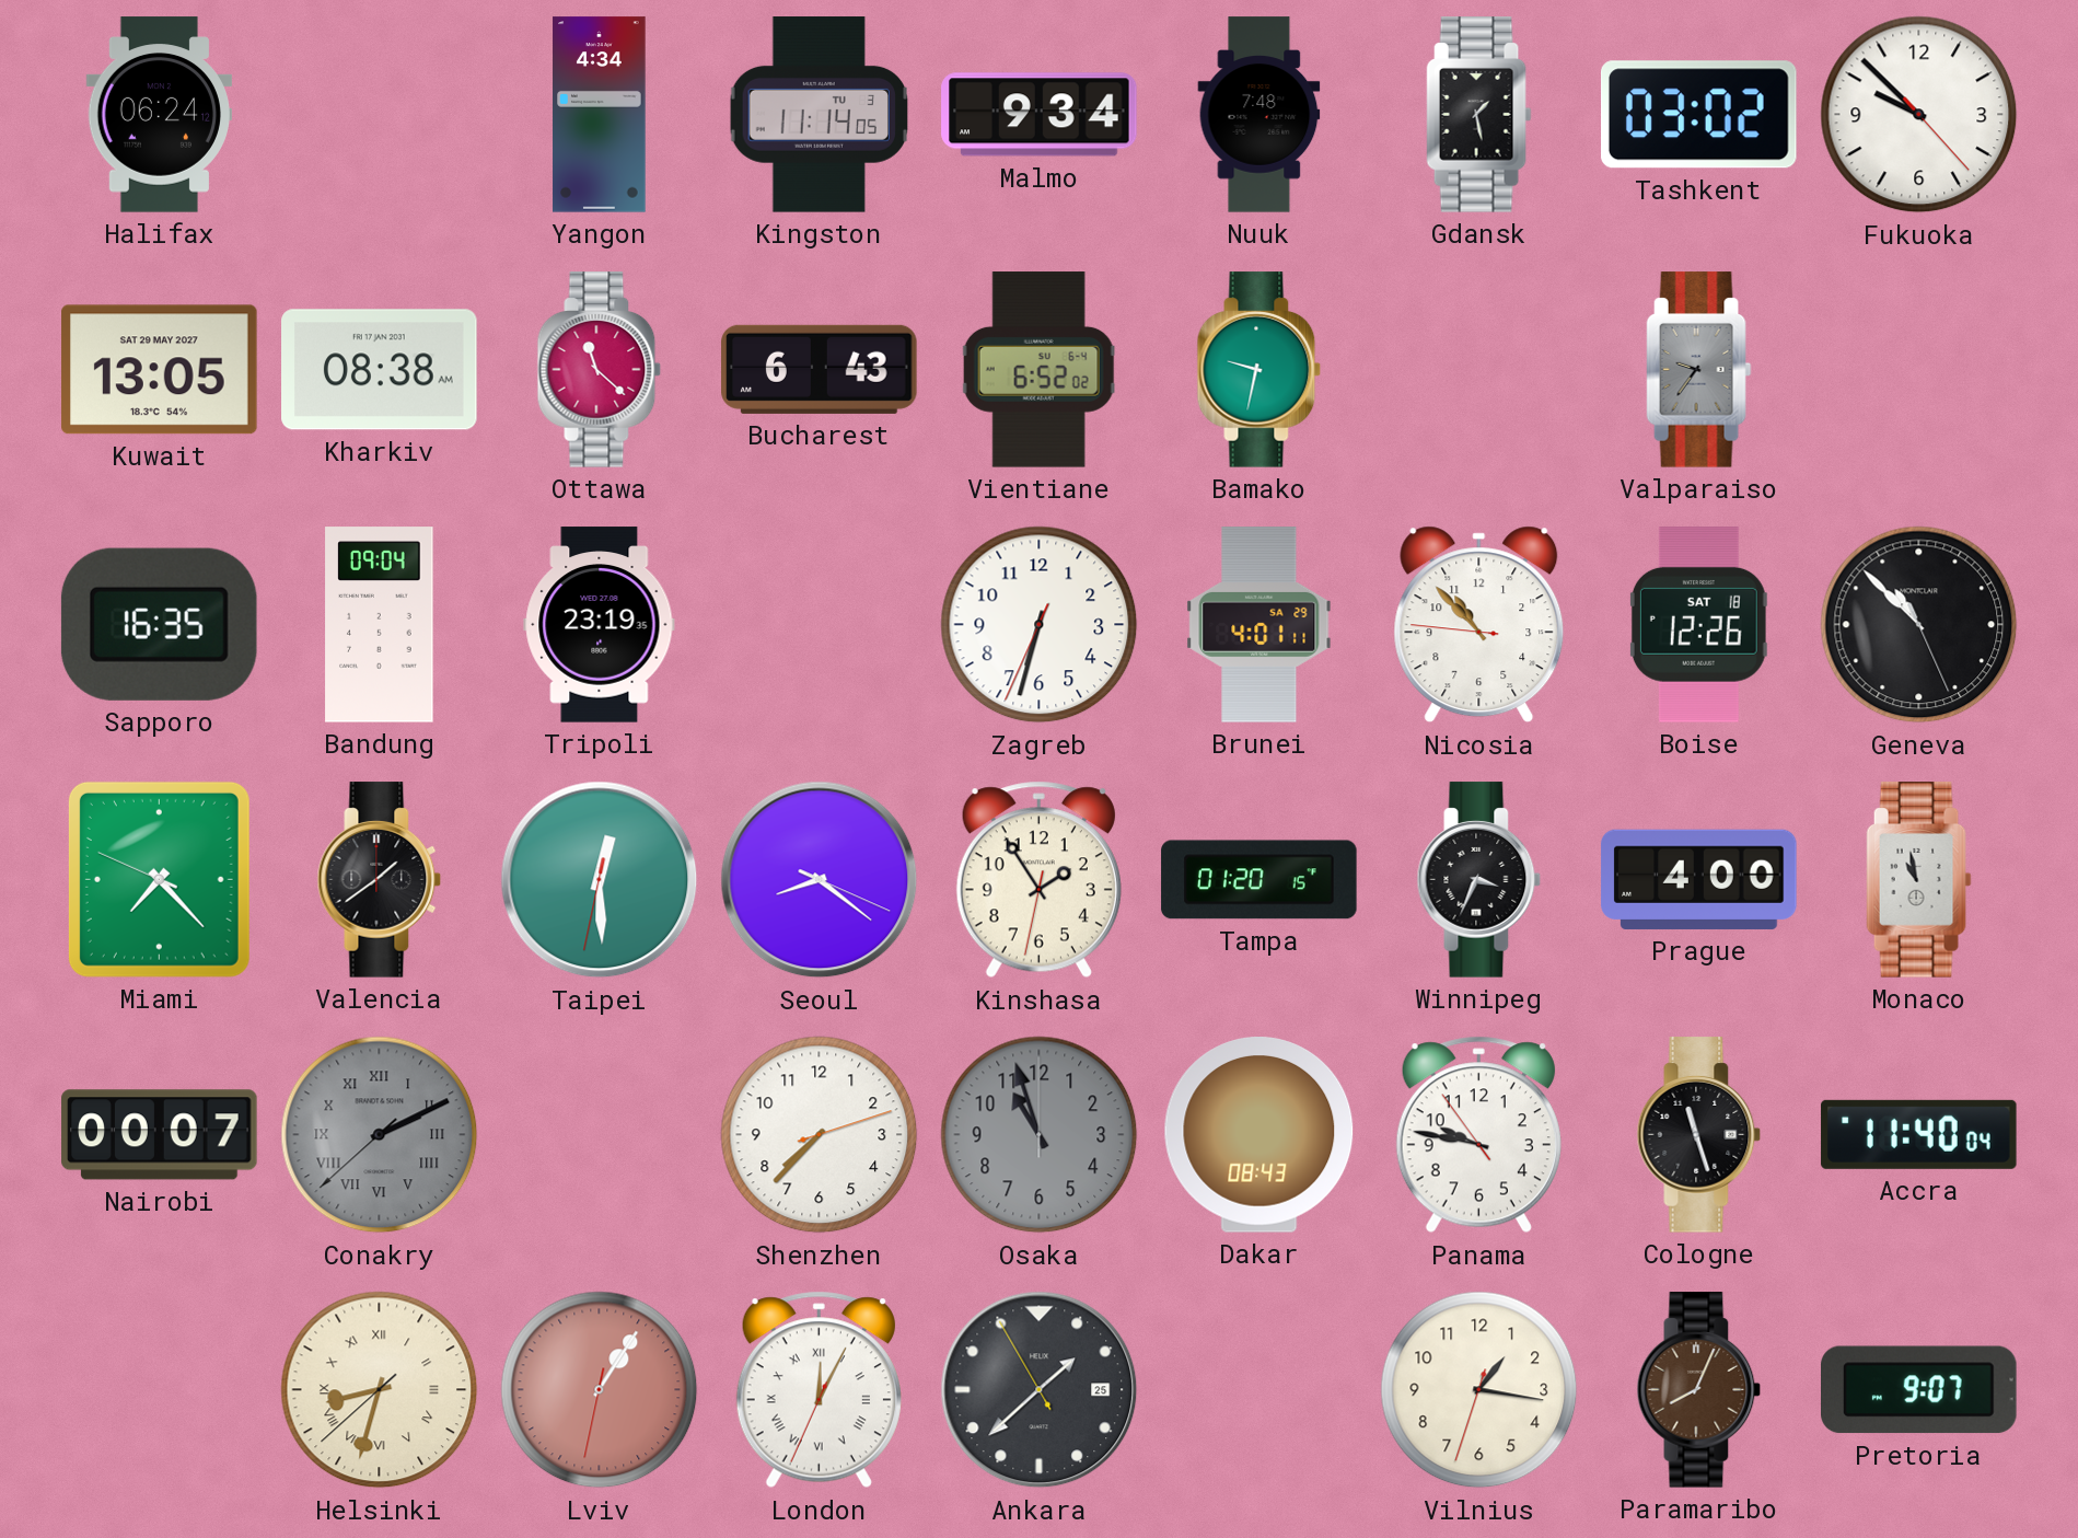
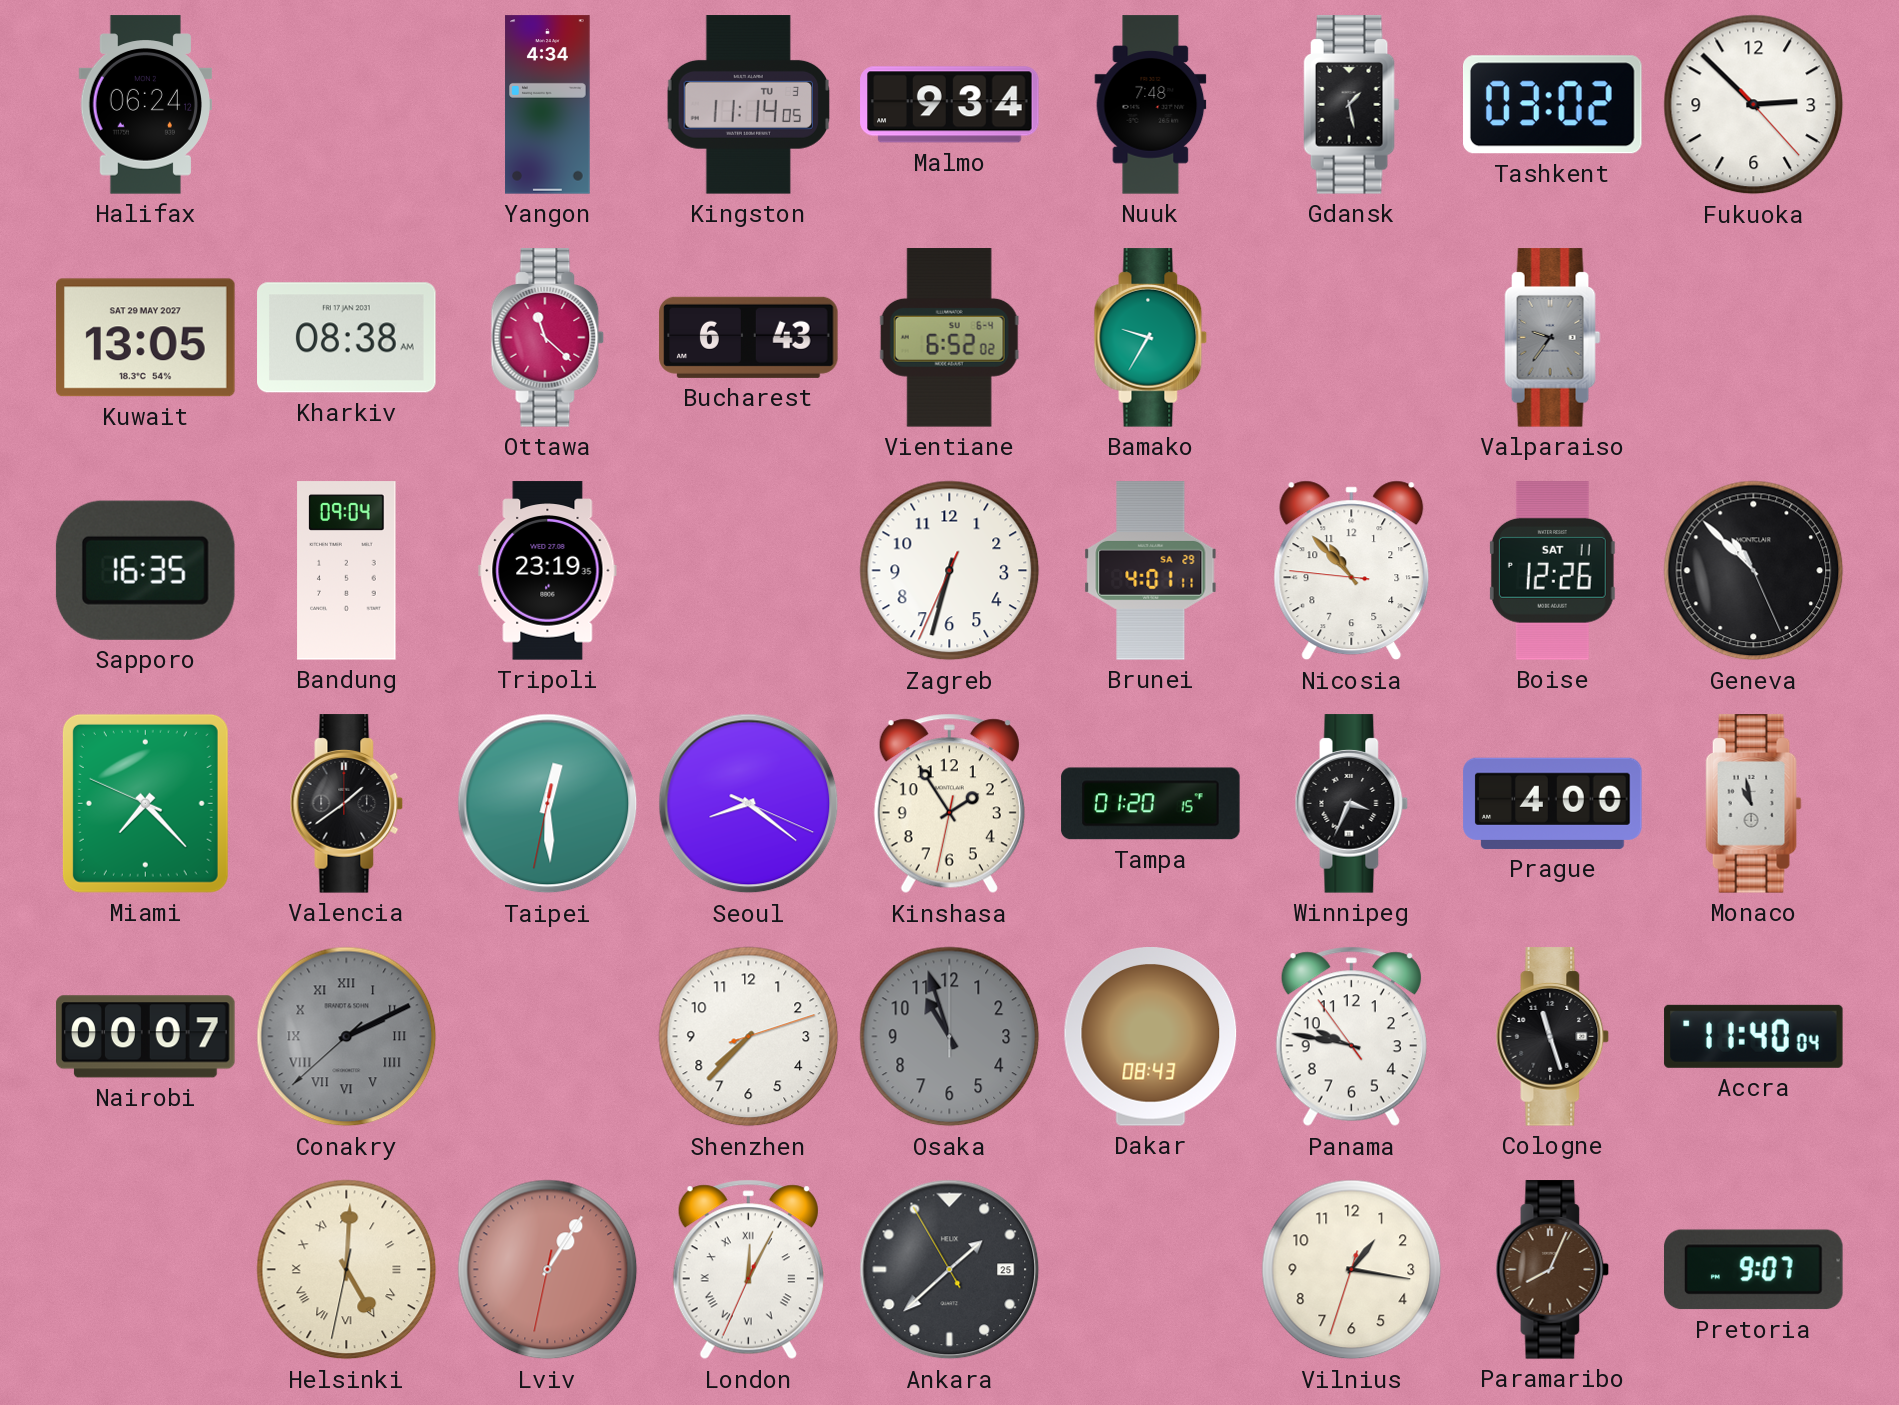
Fukuoka: 9:52 -> 2:52 (1754, 105)
Bamako: 9:32 -> 9:35 (1151, 338)
Boise date: SAT 18 -> SAT 11 (1552, 571)
Helsinki: 8:32 -> 5:00 (347, 1270)
